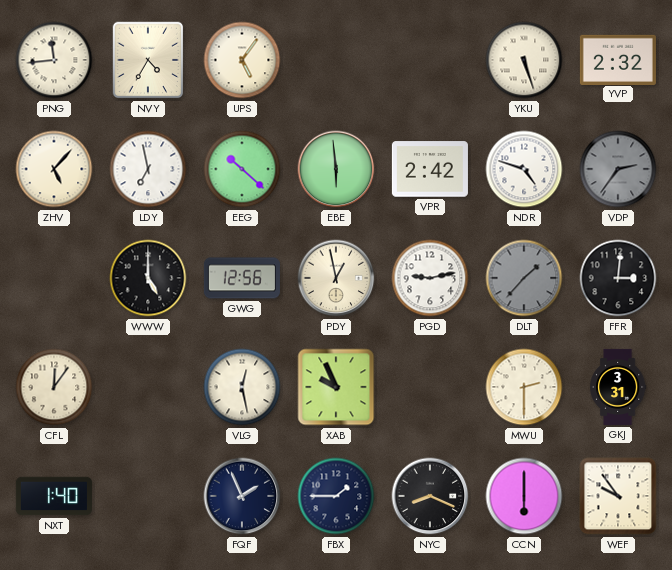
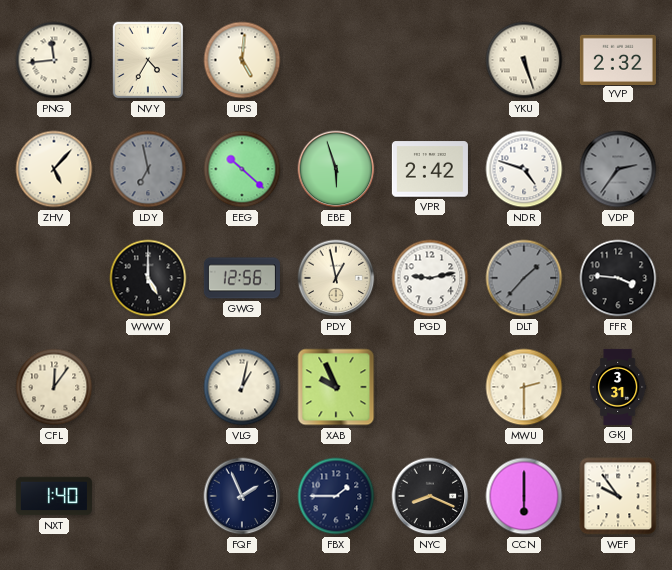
UPS: 5:06 -> 5:01 (242, 60)
LDY dial: white -> grey (148, 169)
EBE: 5:59 -> 5:57 (336, 169)
FFR: 3:01 -> 3:46 (618, 278)
VLG: 12:28 -> 1:02 (242, 387)
